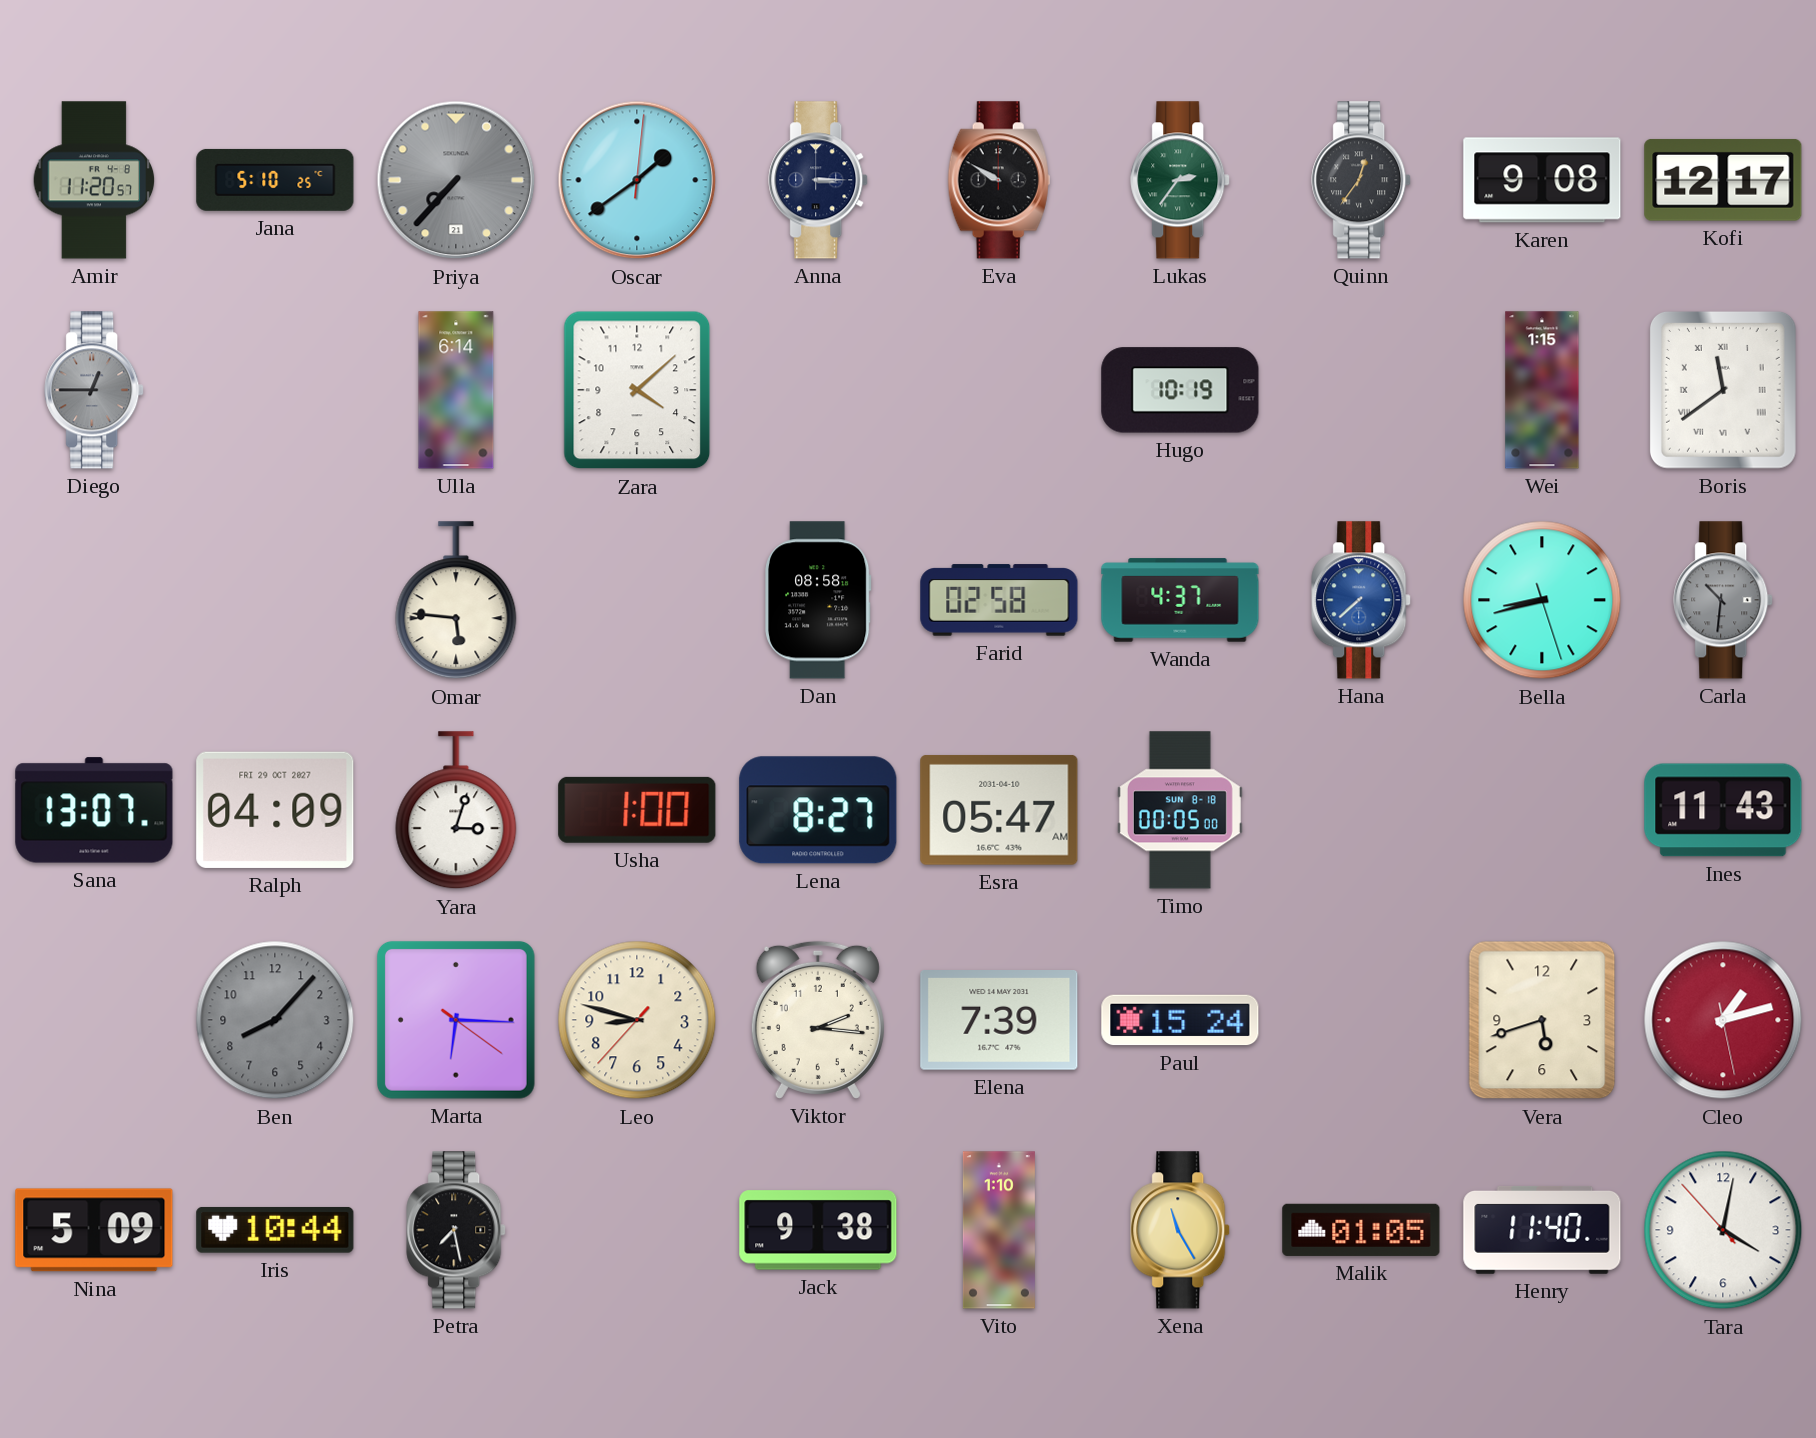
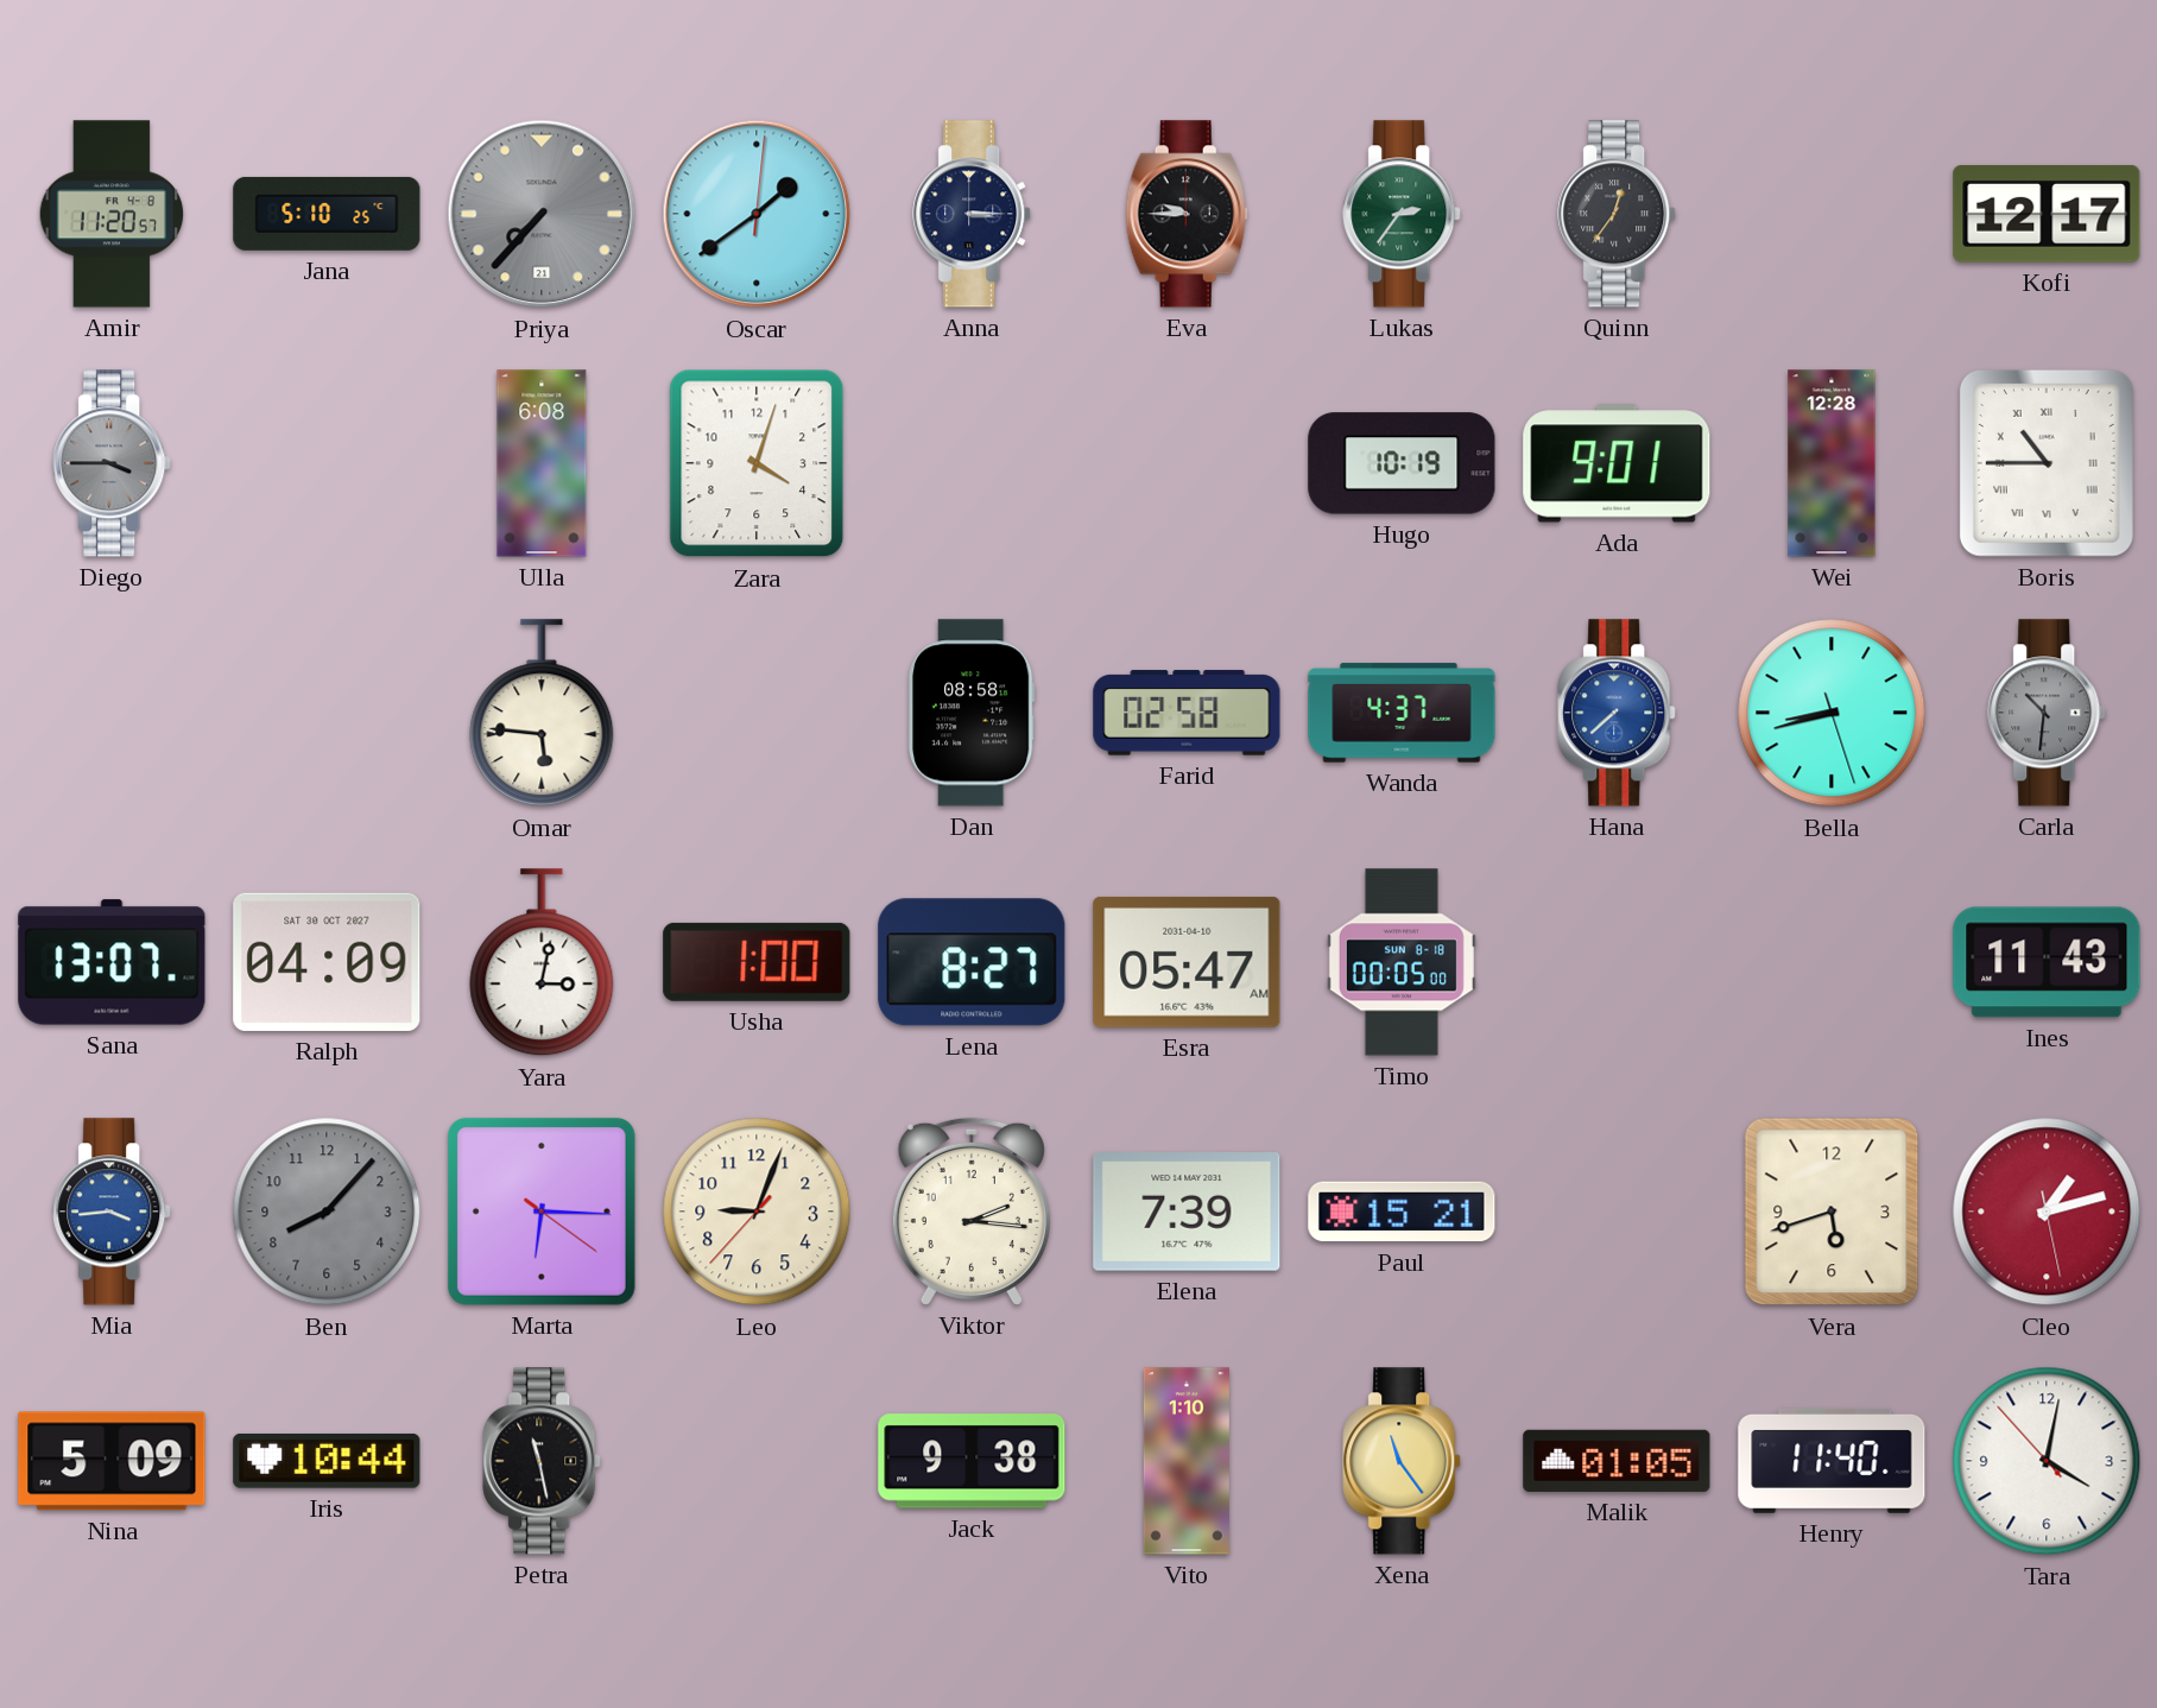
Eva: 9:50 -> 9:45 (1187, 214)
Karen: 9:08 -> none (1542, 180)
Diego: 12:45 -> 3:45 (113, 463)
Ulla: 6:14 -> 6:08 (542, 463)
Zara: 4:08 -> 4:03 (757, 463)
Ada: none -> 9:01 (1617, 463)
Wei: 1:15 -> 12:28 (1832, 463)
Boris: 11:39 -> 10:45 (2047, 463)
Ralph date: FRI 29 OCT 2027 -> SAT 30 OCT 2027 (327, 962)
Yara: 3:03 -> 3:02 (542, 963)
Mia: none -> 3:44 (113, 1212)
Leo: 8:47 -> 9:03 (757, 1212)
Paul: 15:24 -> 15:21 (1402, 1212)
Petra: 7:28 -> 11:28 (543, 1461)
Xena: 11:25 -> 11:24 (1403, 1461)
